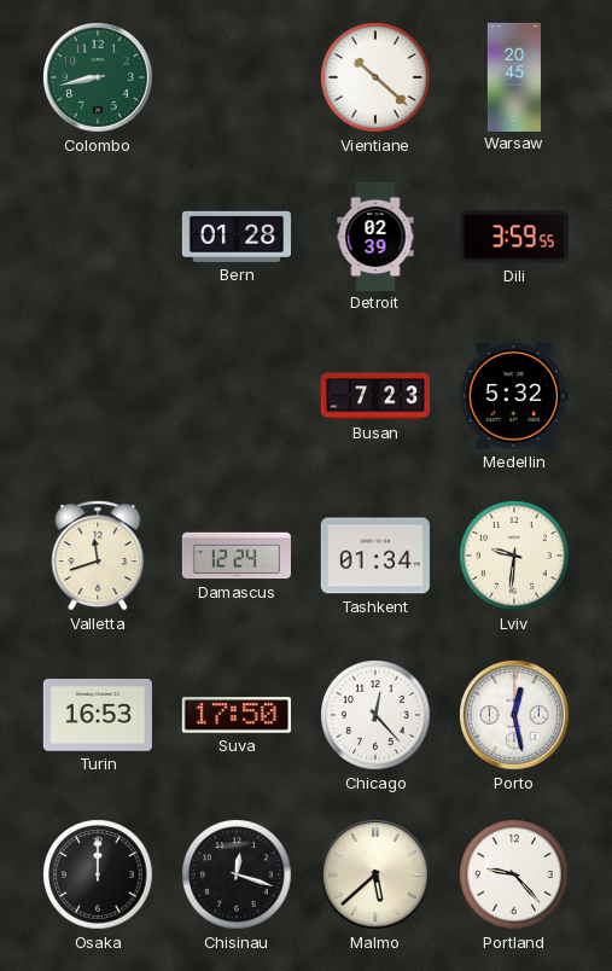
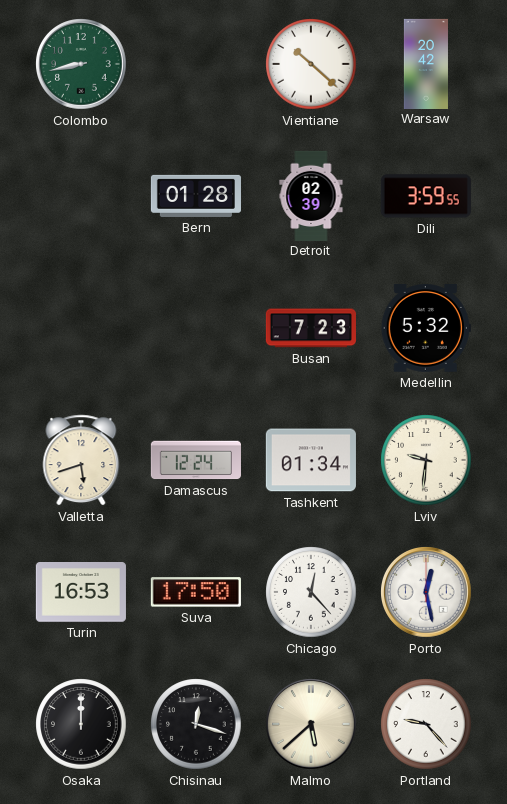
Warsaw: 20:45 -> 20:42 (426, 63)
Valletta: 11:42 -> 5:42 (81, 460)
